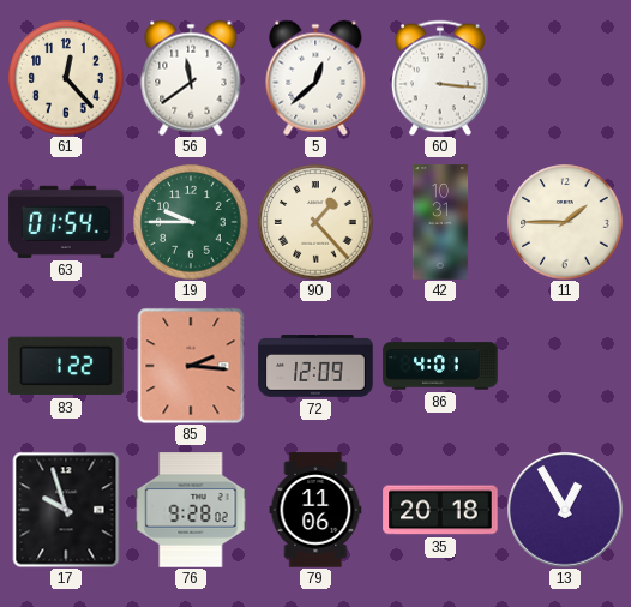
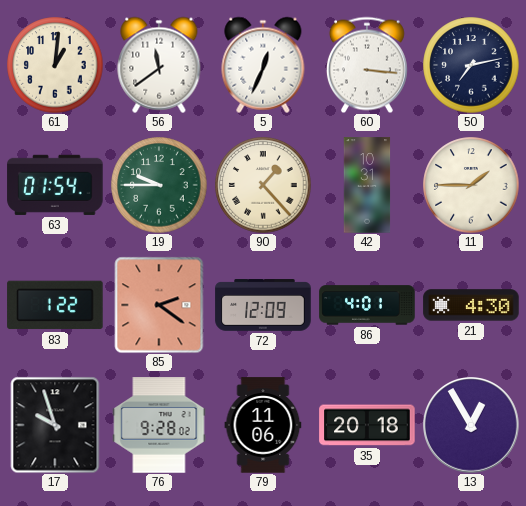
61: 12:23 -> 1:01 (55, 65)
5: 12:38 -> 12:34 (263, 65)
50: none -> 7:13 (471, 65)
85: 2:16 -> 2:21 (159, 305)
21: none -> 4:30 (471, 305)
